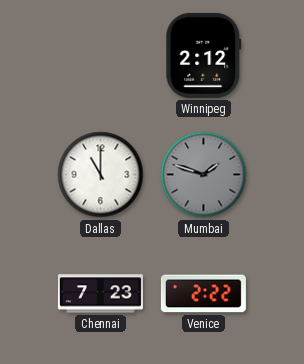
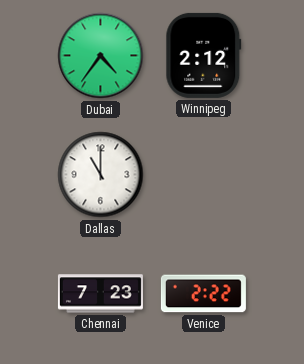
Dubai: none -> 4:36 (101, 56)
Mumbai: 1:48 -> none (204, 175)
